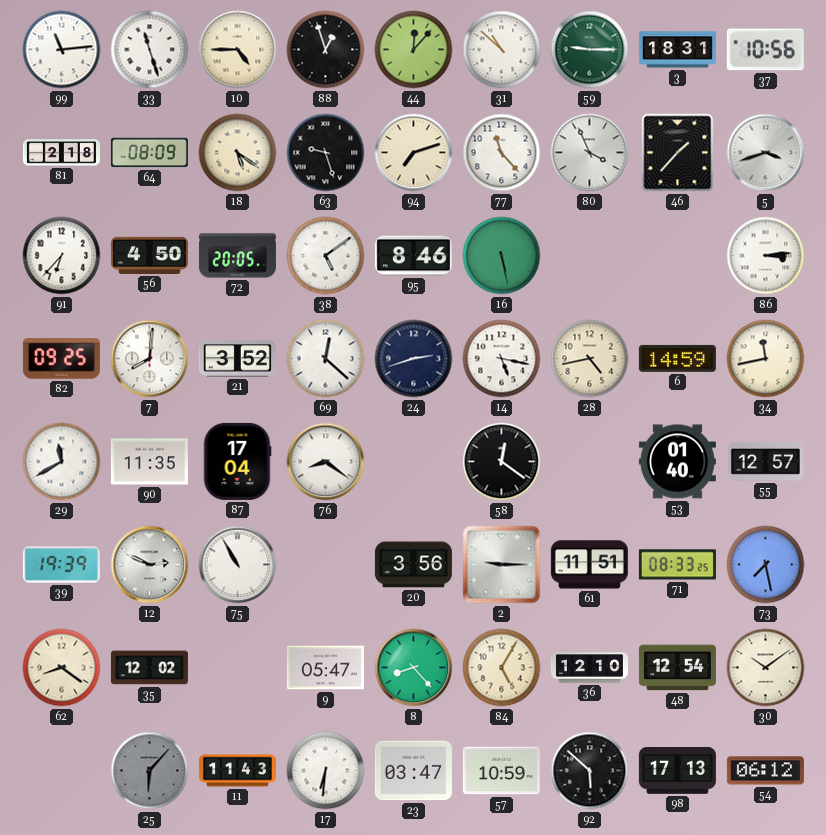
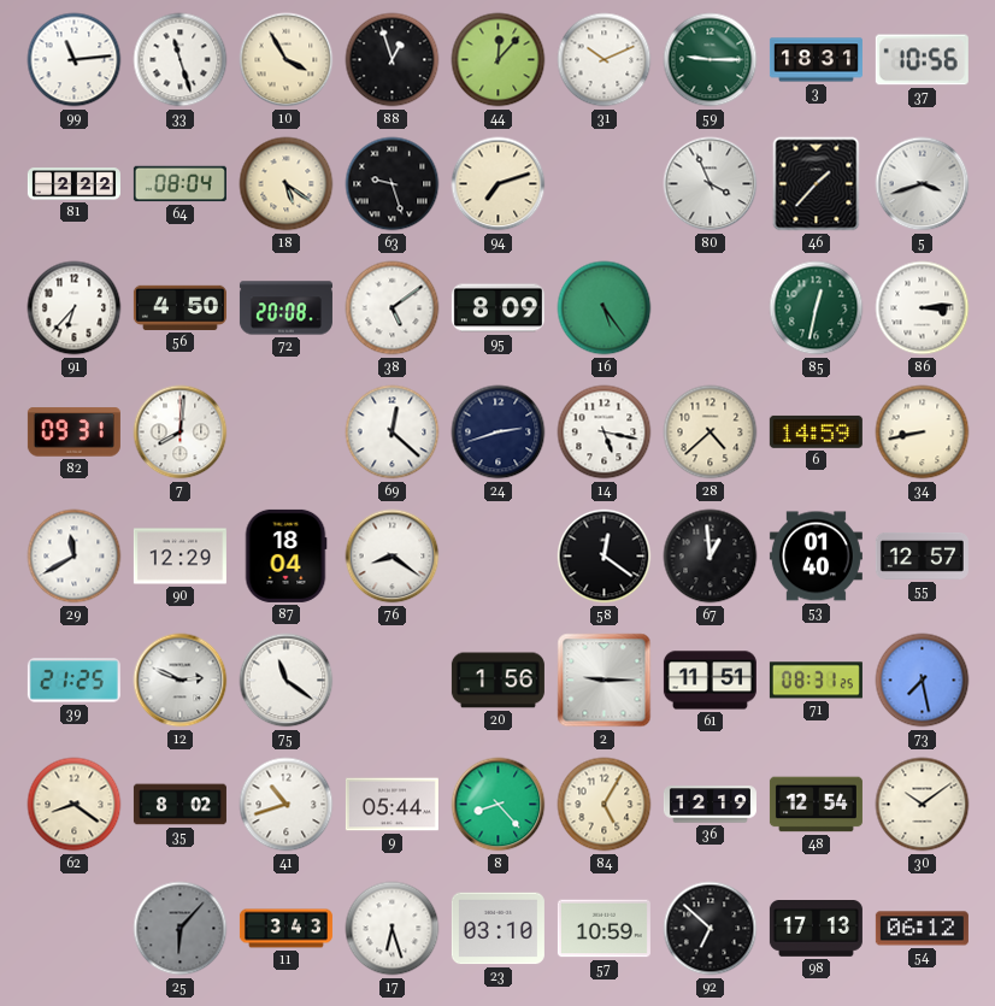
10: 4:45 -> 3:55 (287, 60)
31: 10:52 -> 10:11 (605, 60)
81: 2:18 -> 2:22 (73, 184)
64: 08:09 -> 08:04 (179, 184)
77: 11:23 -> none (502, 153)
72: 20:05 -> 20:08 (285, 308)
95: 8:46 -> 8:09 (497, 308)
16: 5:28 -> 5:24 (605, 308)
85: none -> 12:32 (817, 308)
82: 09:25 -> 09:31 (73, 433)
21: 3:52 -> none (237, 359)
28: 4:43 -> 4:38 (711, 433)
34: 11:43 -> 8:43 (923, 433)
90: 11:35 -> 12:29 (179, 557)
87: 17:04 -> 18:04 (285, 555)
67: none -> 12:59 (711, 557)
39: 19:39 -> 21:25 (73, 681)
75: 10:55 -> 11:21 (287, 681)
20: 3:56 -> 1:56 (497, 681)
71: 08:33 -> 08:31 (816, 681)
35: 12:02 -> 8:02 (179, 805)
41: none -> 10:42 (287, 805)
9: 05:47 -> 05:44 (391, 805)
36: 12:10 -> 12:19 (710, 805)
11: 11:43 -> 3:43 (285, 929)
17: 6:31 -> 6:27 (393, 929)
23: 03:47 -> 03:10 (497, 929)
92: 5:52 -> 6:52 (711, 929)
